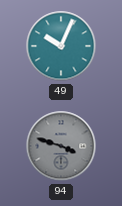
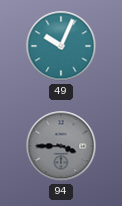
94: 3:48 -> 3:45 (61, 146)
